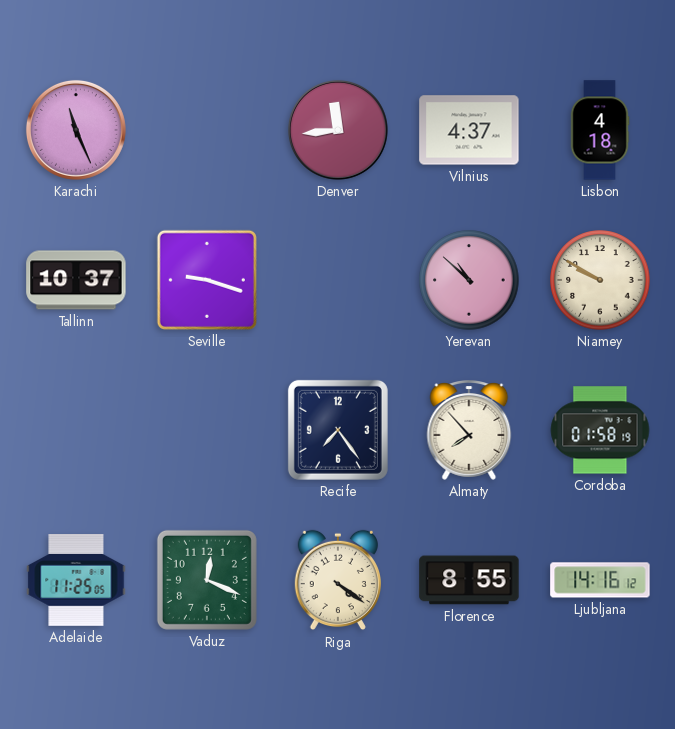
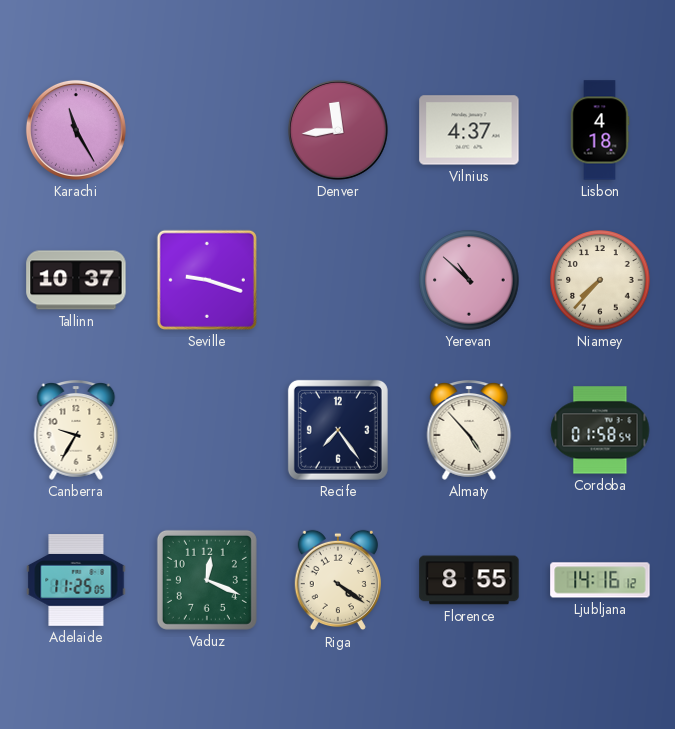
Karachi: 11:26 -> 11:25 (76, 130)
Niamey: 9:50 -> 7:37 (600, 280)
Canberra: none -> 9:35 (76, 431)
Almaty: 7:53 -> 4:53 (469, 431)
Cordoba: 01:58:19 -> 01:58:54 (600, 430)
